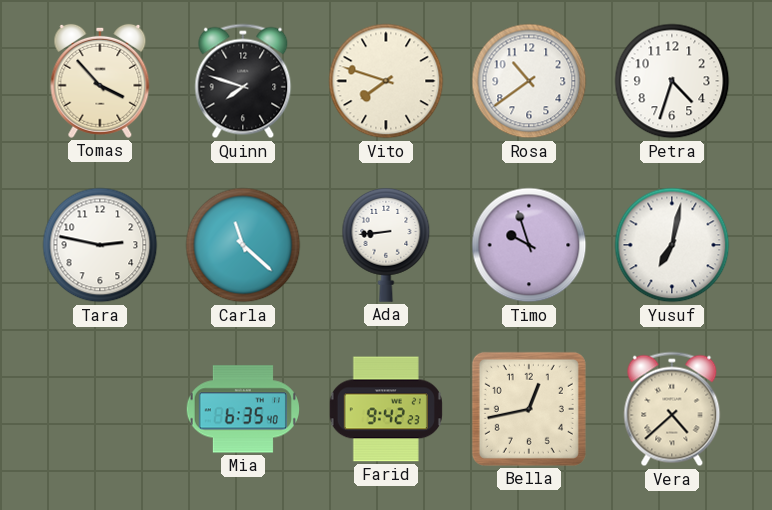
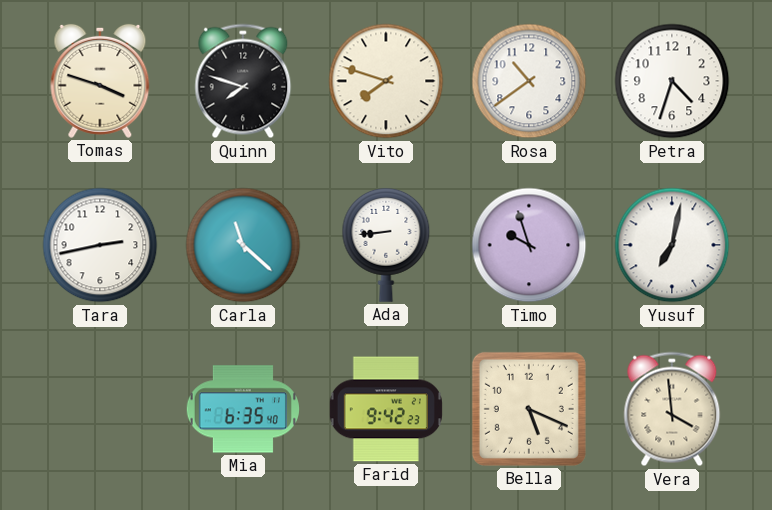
Tomas: 3:53 -> 3:48 (100, 81)
Tara: 2:47 -> 2:43 (100, 245)
Bella: 12:43 -> 5:19 (529, 409)
Vera: 4:38 -> 3:59 (672, 409)
